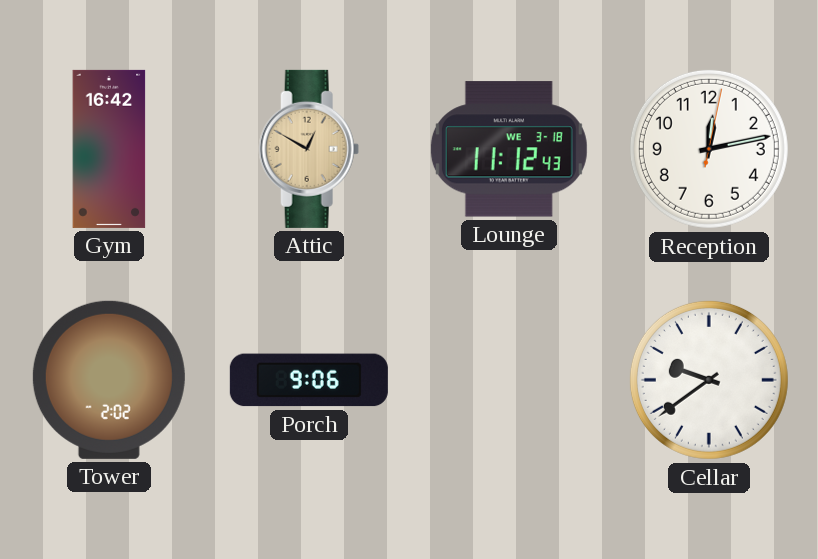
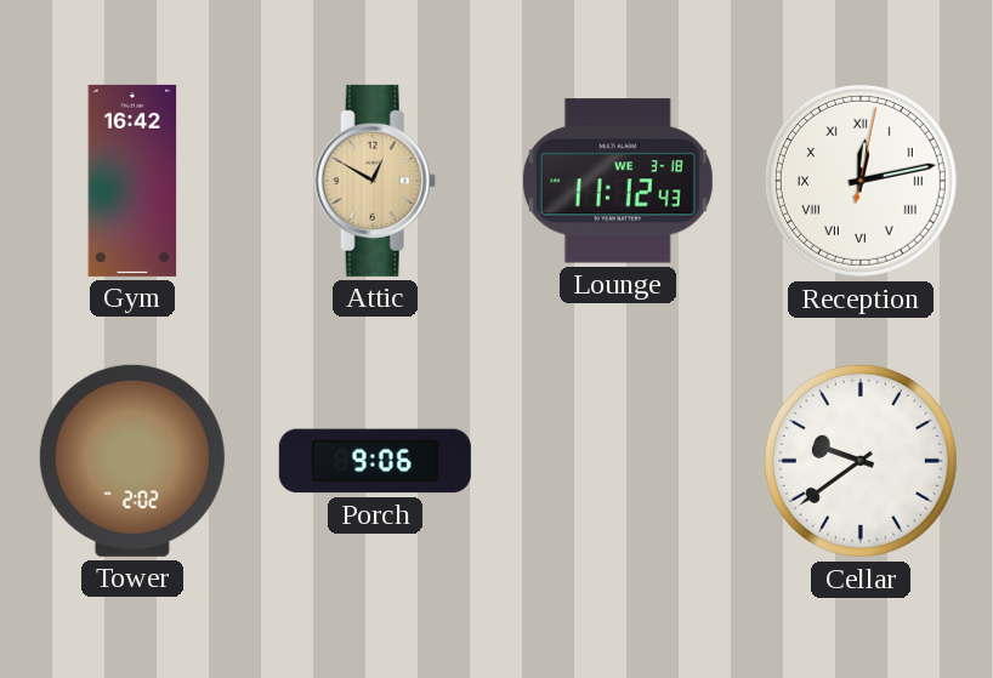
Reception numerals: Arabic -> Roman (861, 181)
